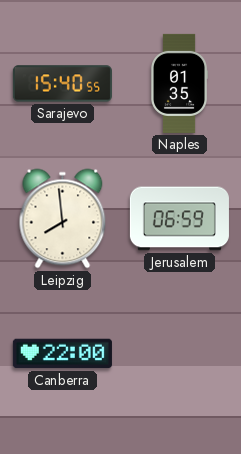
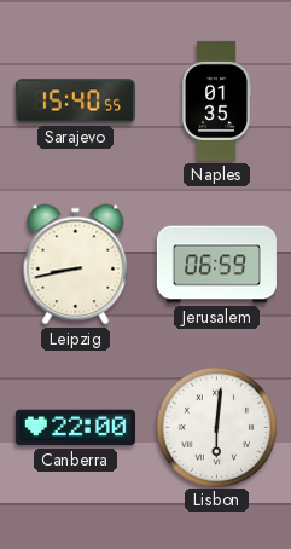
Leipzig: 7:59 -> 8:43 (76, 265)
Lisbon: none -> 6:01 (216, 427)
